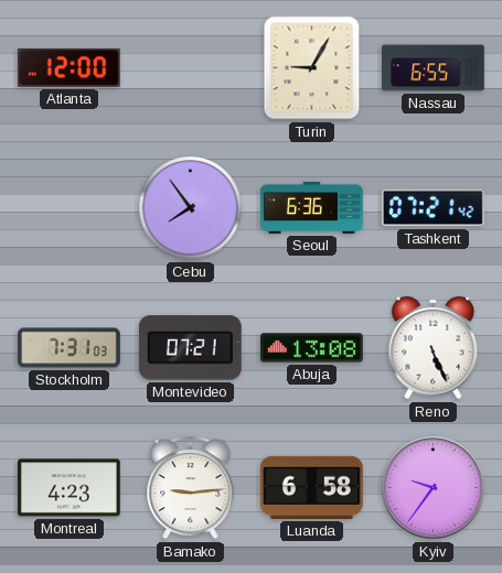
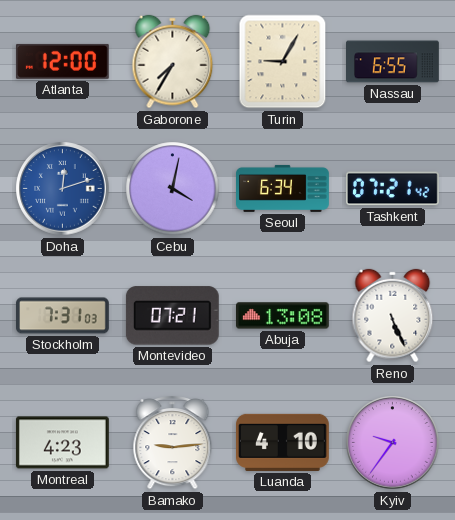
Gaborone: none -> 7:35 (173, 62)
Doha: none -> 12:12 (63, 189)
Cebu: 7:54 -> 4:02 (173, 189)
Seoul: 6:36 -> 6:34 (283, 188)
Luanda: 6:58 -> 4:10 (283, 442)
